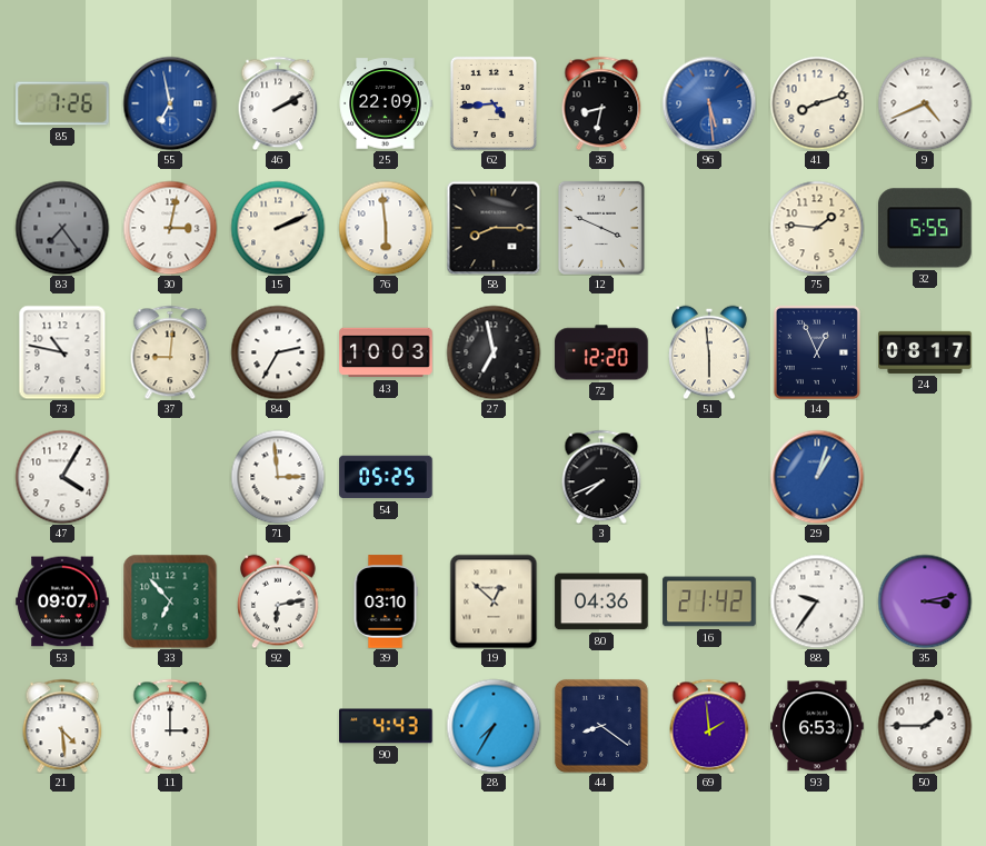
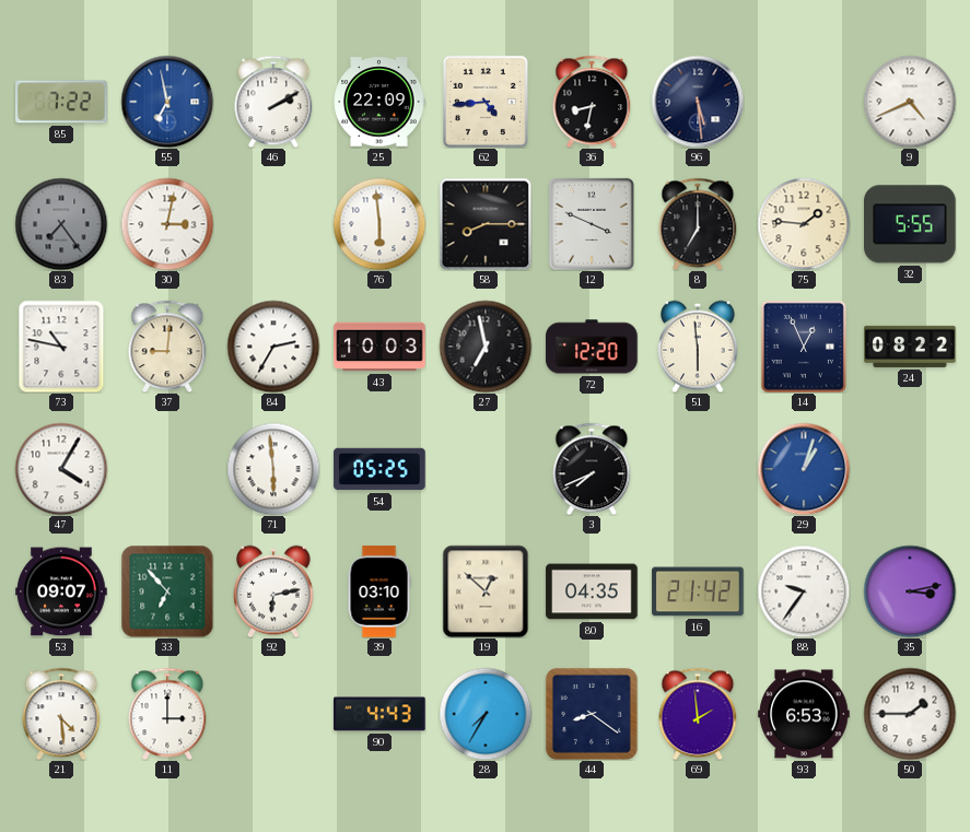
85: 7:26 -> 7:22 (61, 102)
96 dial: blue -> navy (698, 102)
41: 8:12 -> none (817, 103)
15: 2:11 -> none (278, 228)
8: none -> 7:00 (698, 224)
24: 08:17 -> 08:22 (910, 347)
71: 2:59 -> 5:59 (273, 469)
80: 04:36 -> 04:35 (592, 591)
